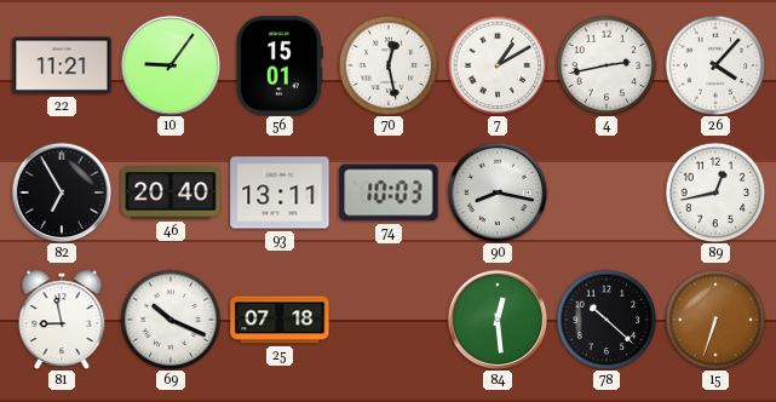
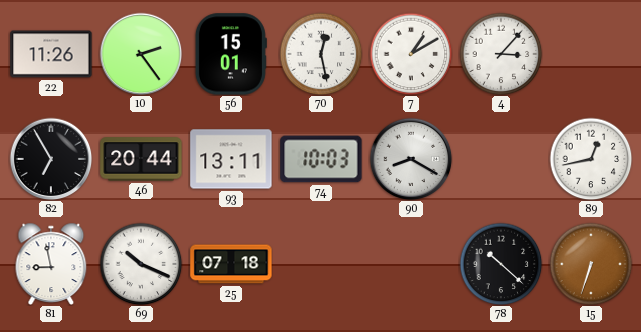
22: 11:21 -> 11:26 (51, 54)
10: 9:06 -> 2:24 (141, 54)
4: 2:43 -> 3:07 (501, 54)
26: 4:07 -> none (715, 65)
46: 20:40 -> 20:44 (141, 159)
90: 8:17 -> 8:20 (411, 159)
84: 12:29 -> none (498, 320)
